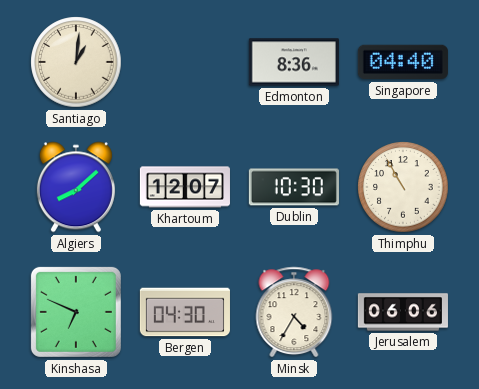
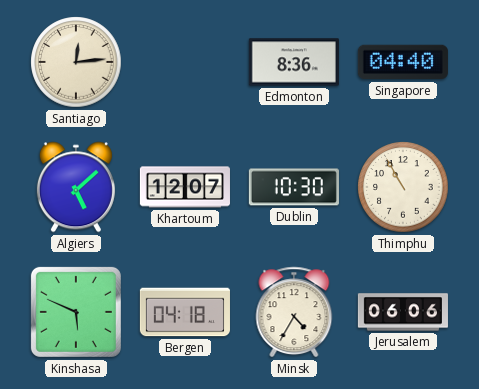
Santiago: 1:01 -> 12:14 (76, 62)
Algiers: 8:08 -> 5:08 (76, 187)
Kinshasa: 6:49 -> 5:49 (76, 312)
Bergen: 04:30 -> 04:18 (185, 312)
